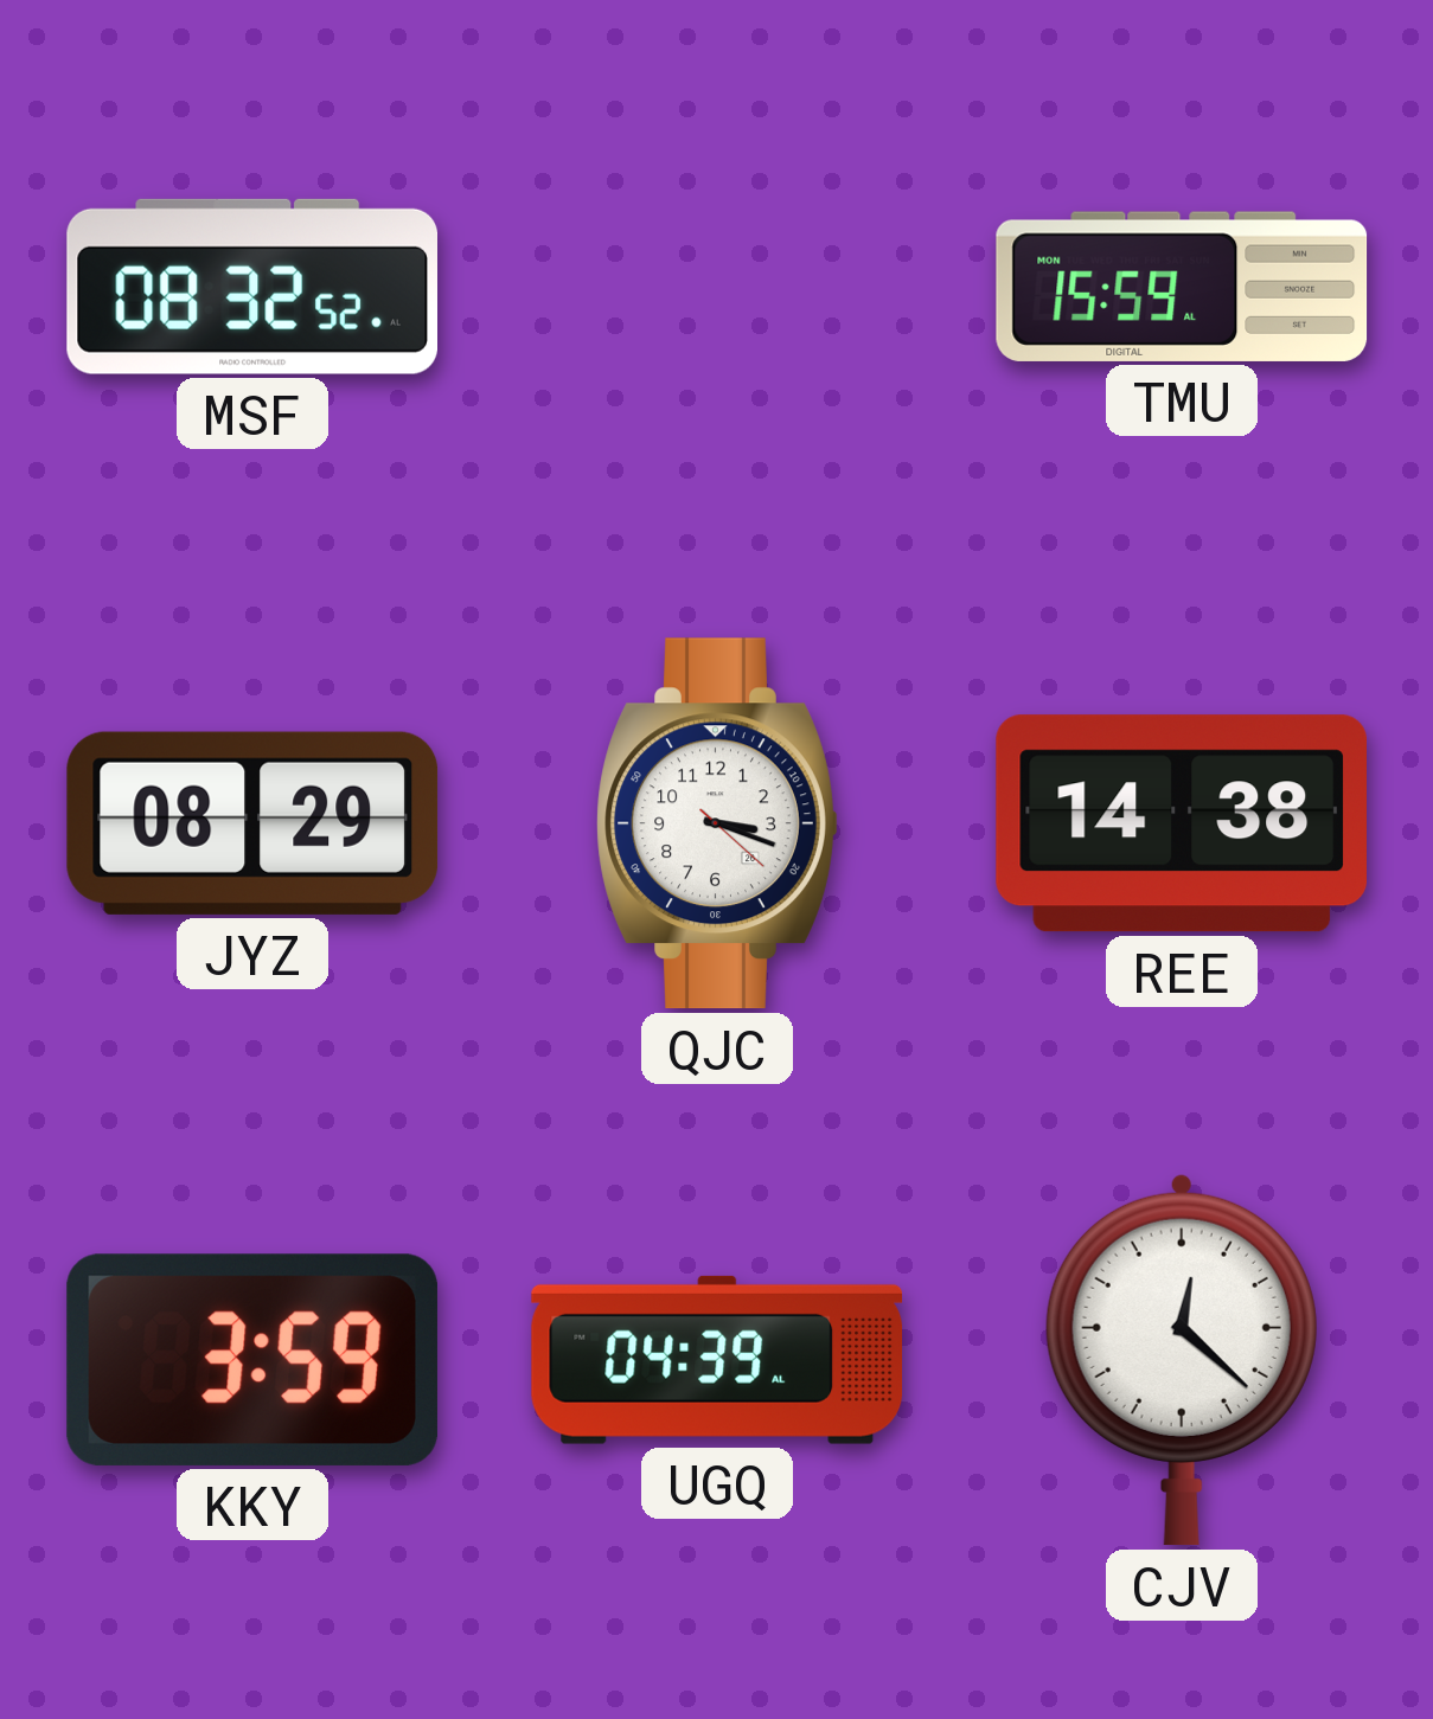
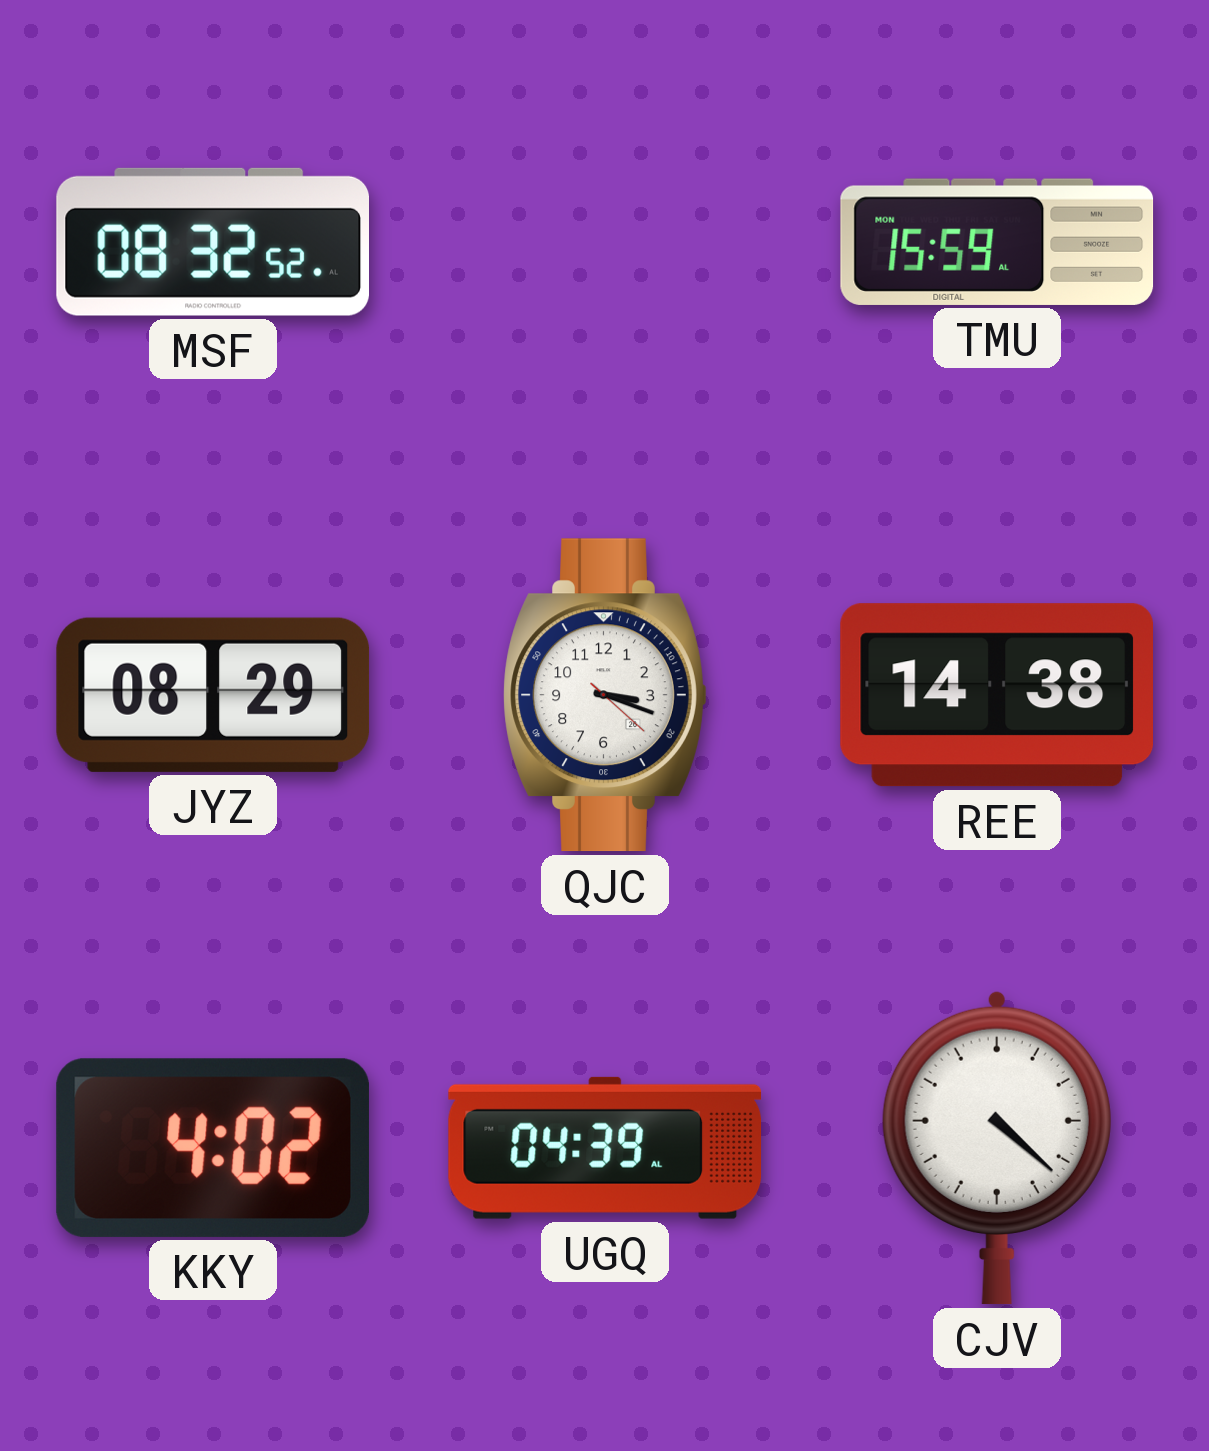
KKY: 3:59 -> 4:02 (213, 1148)
CJV: 12:22 -> 4:22 (997, 1148)
